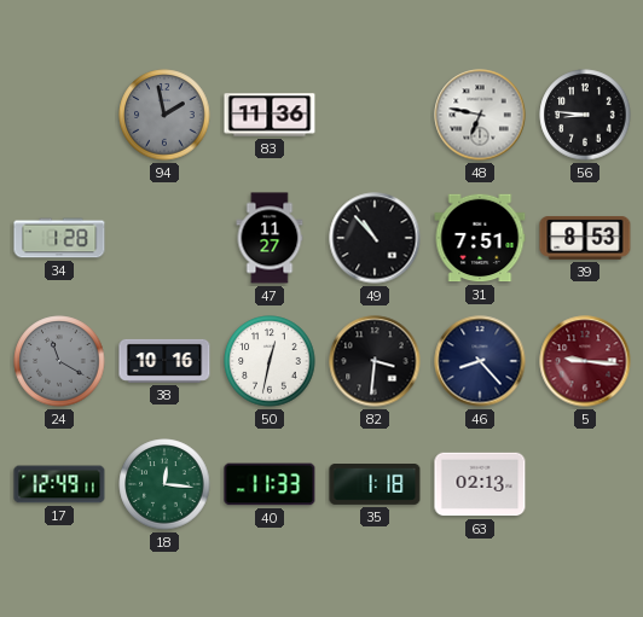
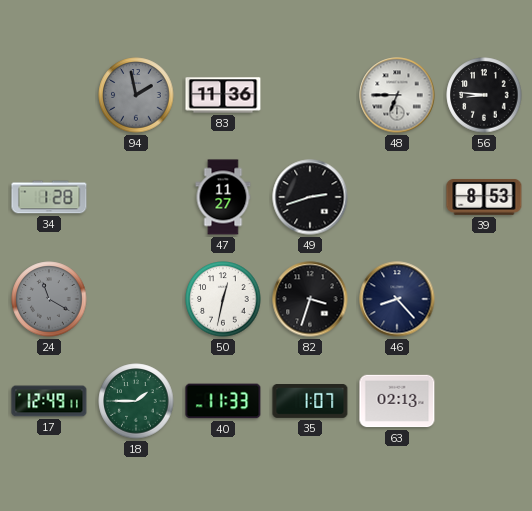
48: 6:47 -> 6:45 (397, 95)
49: 10:53 -> 2:42 (310, 197)
31: 7:51 -> none (480, 238)
38: 10:16 -> none (164, 361)
82: 3:31 -> 3:33 (310, 299)
5: 9:16 -> none (585, 361)
18: 12:16 -> 1:45 (136, 401)
35: 1:18 -> 1:07 (310, 402)
